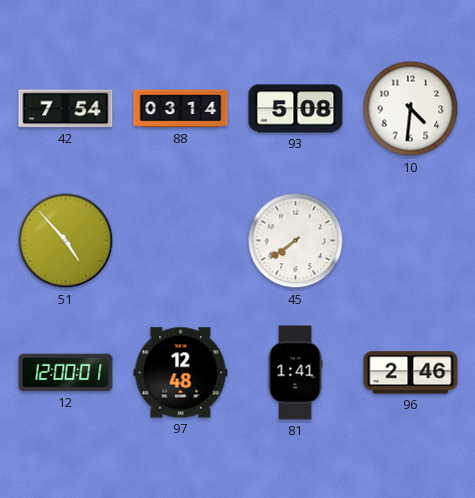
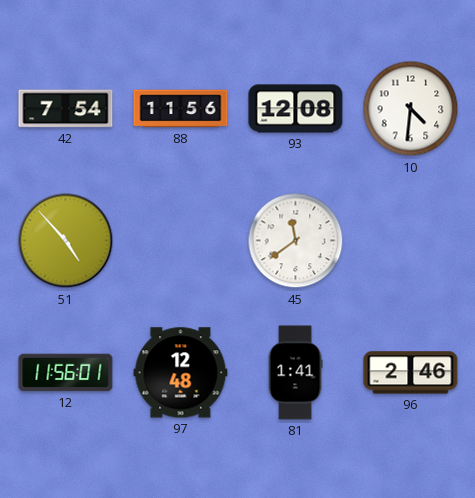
88: 03:14 -> 11:56 (181, 109)
93: 5:08 -> 12:08 (296, 109)
45: 7:39 -> 11:39 (296, 241)
12: 12:00 -> 11:56 (66, 373)
